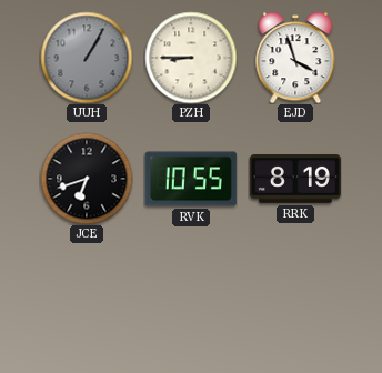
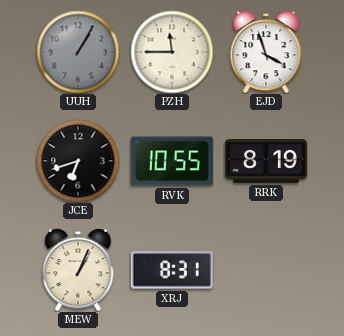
PZH: 8:45 -> 11:45 (172, 52)
MEW: none -> 1:04 (78, 270)
XRJ: none -> 8:31 (172, 270)
